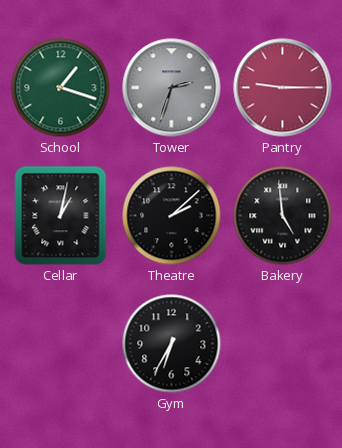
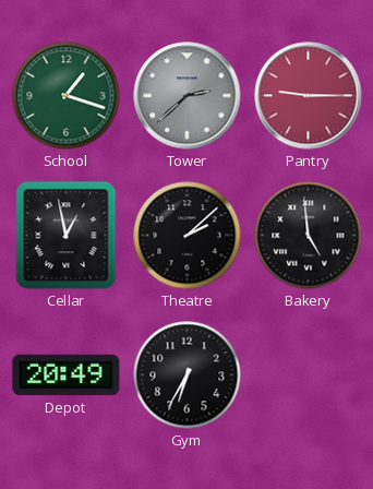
Tower: 2:33 -> 2:38 (188, 96)
Cellar: 1:02 -> 12:58 (67, 236)
Depot: none -> 20:49 (67, 375)
